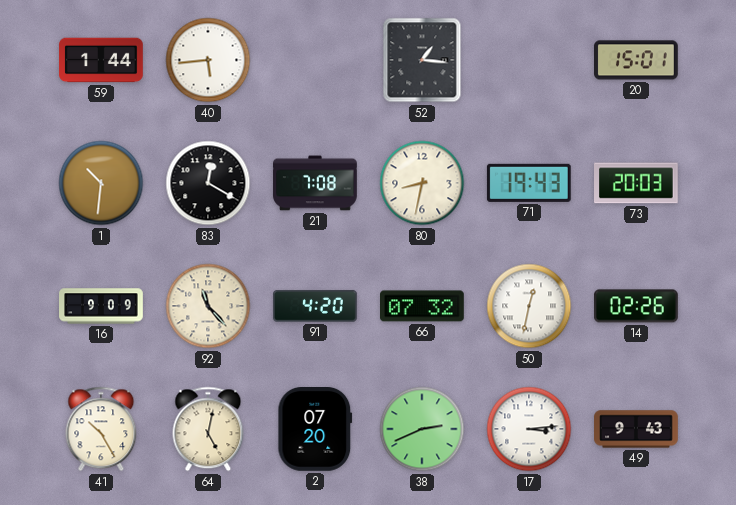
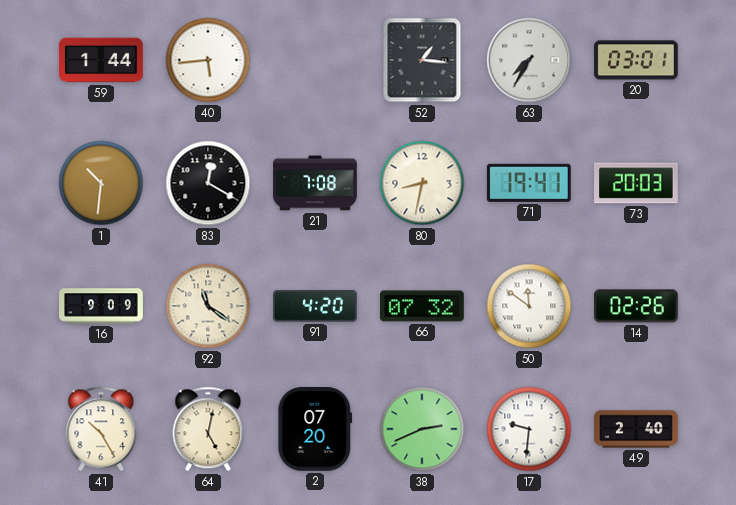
63: none -> 7:35 (529, 60)
20: 15:01 -> 03:01 (637, 60)
71: 19:43 -> 19:41 (529, 183)
92: 11:23 -> 11:21 (208, 306)
50: 12:32 -> 11:51 (529, 306)
17: 3:14 -> 9:31 (529, 429)
49: 9:43 -> 2:40 (636, 429)
